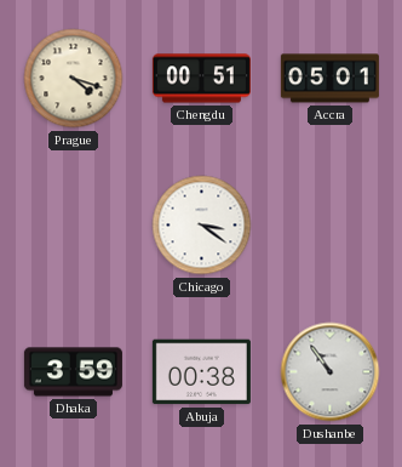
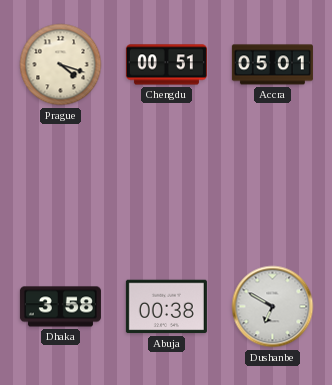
Chicago: 3:21 -> none (202, 226)
Dhaka: 3:59 -> 3:58 (60, 307)
Dushanbe: 10:54 -> 6:50 (273, 307)
